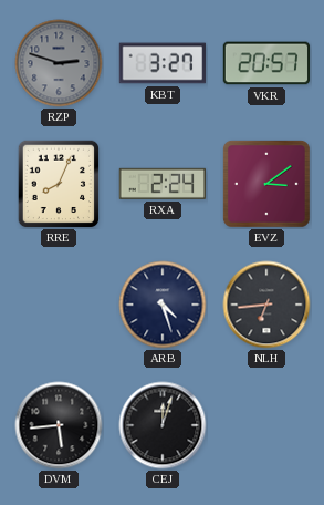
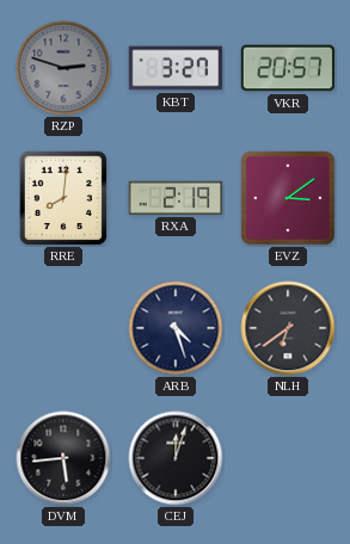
RRE: 8:04 -> 8:01 (63, 198)
RXA: 2:24 -> 2:19 (174, 198)
NLH: 6:44 -> 6:39 (288, 328)
